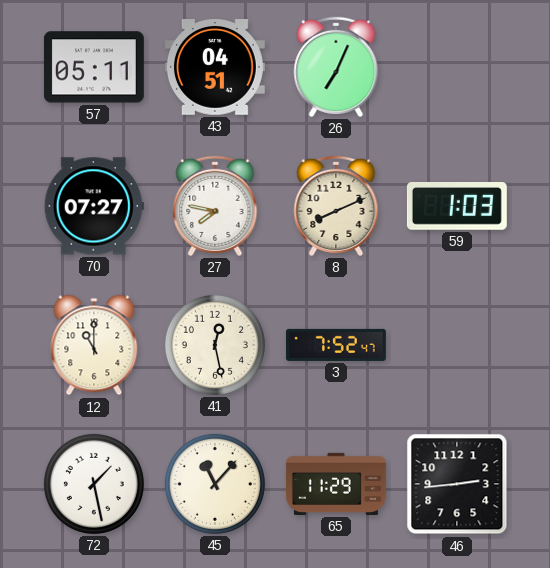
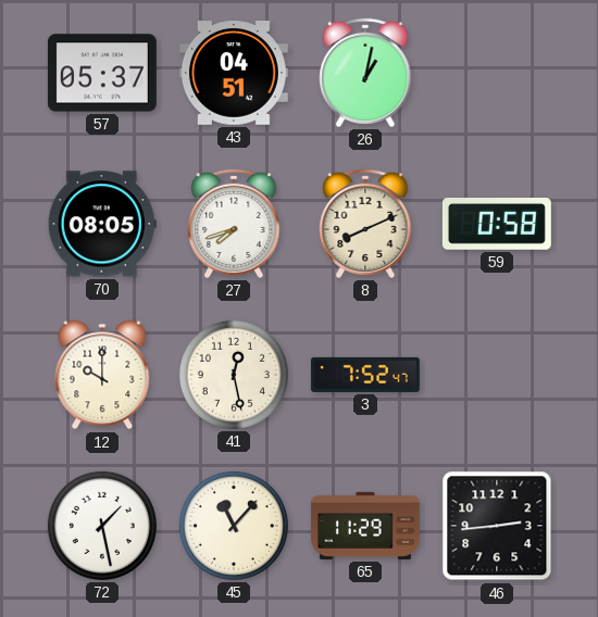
57: 05:11 -> 05:37 (102, 73)
26: 7:04 -> 1:02 (365, 73)
70: 07:27 -> 08:05 (102, 224)
27: 7:47 -> 7:42 (234, 224)
59: 1:03 -> 0:58 (497, 225)
12: 11:00 -> 10:00 (102, 375)
